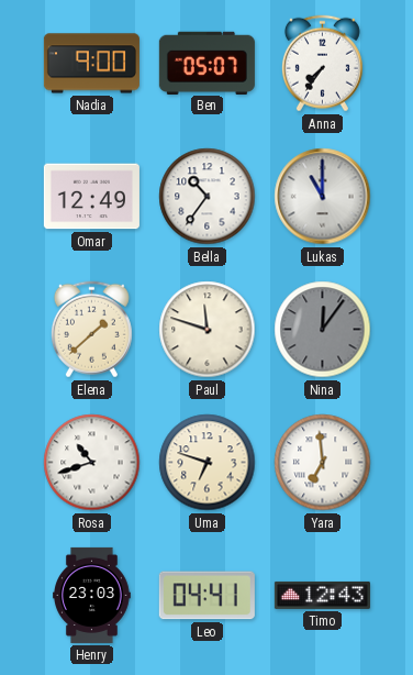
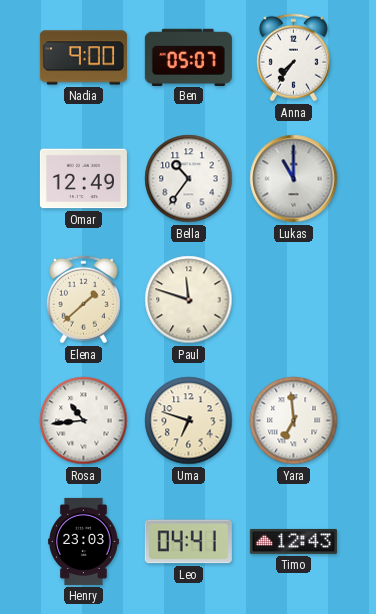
Nina: 12:06 -> none (323, 330)
Rosa: 10:42 -> 10:44 (84, 421)
